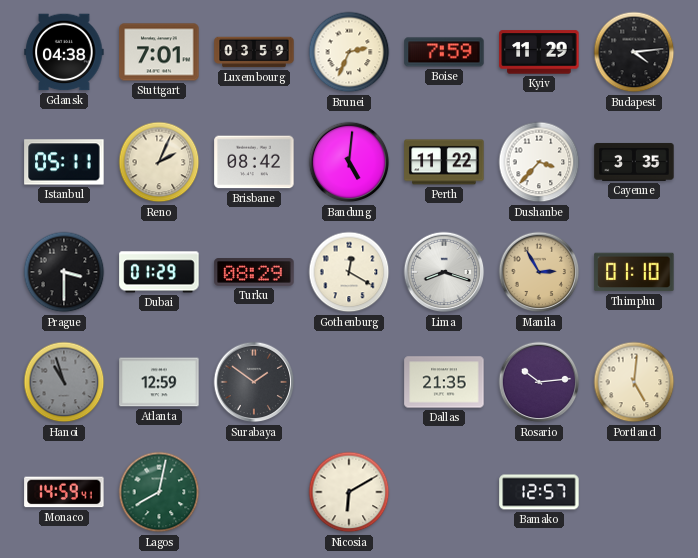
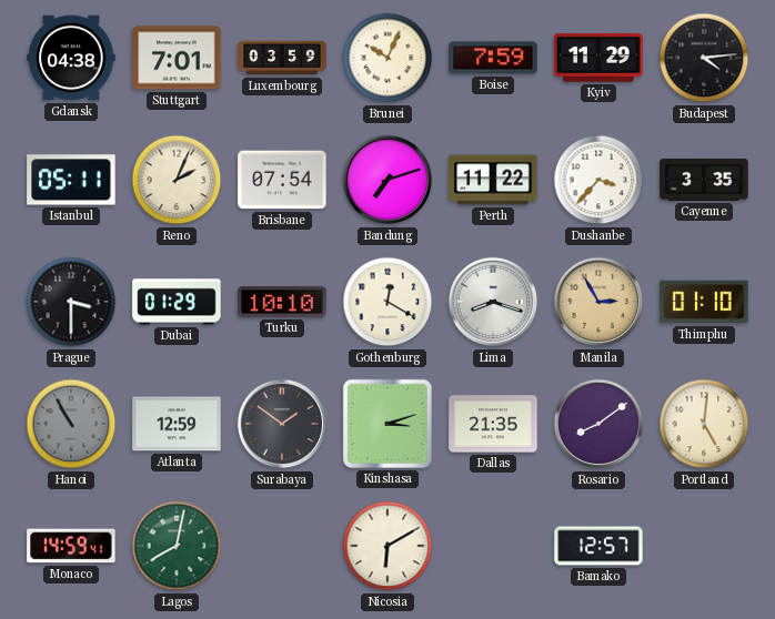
Brunei: 2:34 -> 10:04 (387, 58)
Brisbane: 08:42 -> 07:54 (282, 180)
Bandung: 5:01 -> 7:12 (387, 180)
Turku: 08:29 -> 10:10 (282, 302)
Hanoi: 10:57 -> 10:55 (71, 424)
Kinshasa: none -> 3:12 (387, 424)
Rosario: 10:14 -> 8:09 (598, 424)
